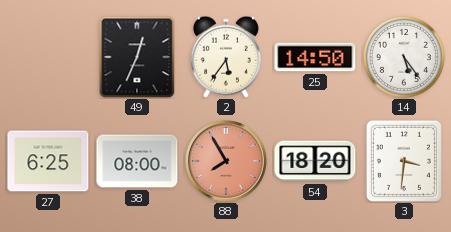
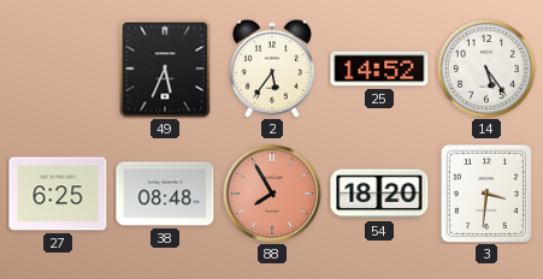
49: 12:34 -> 5:34 (165, 69)
25: 14:50 -> 14:52 (379, 69)
38: 08:00 -> 08:48 (165, 194)
